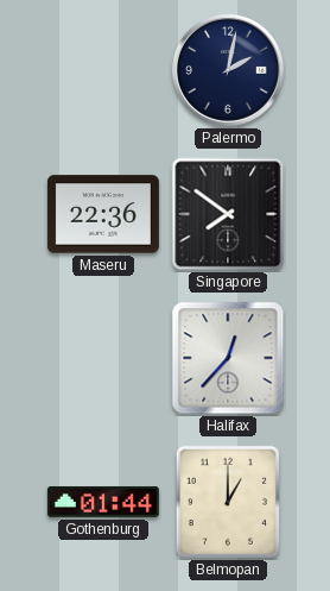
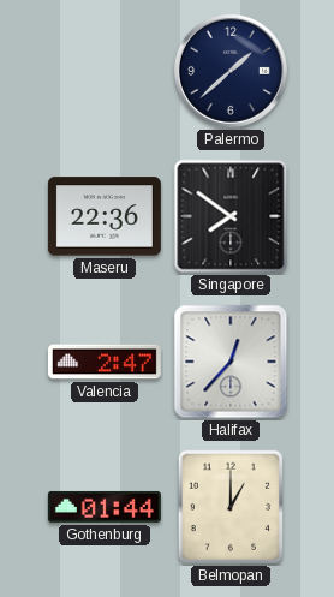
Palermo: 2:02 -> 1:38 (231, 71)
Valencia: none -> 2:47 (105, 362)
